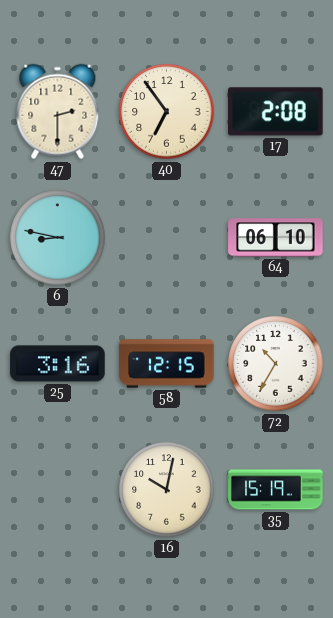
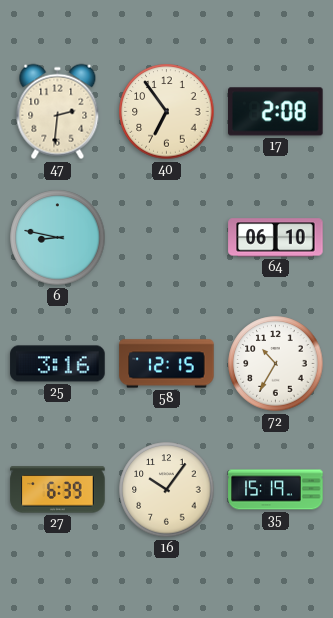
47: 2:30 -> 2:31 (58, 112)
27: none -> 6:39 (58, 490)
16: 10:02 -> 10:06 (167, 490)
